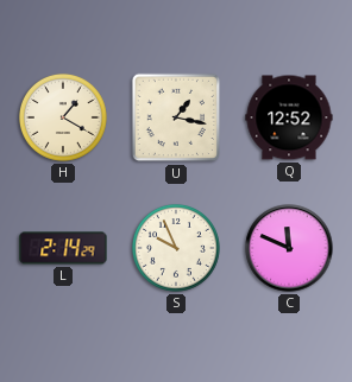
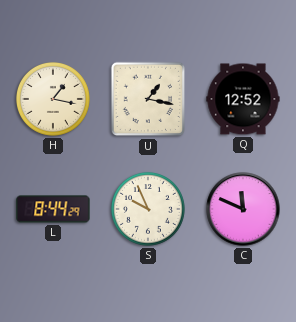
H: 1:20 -> 1:17 (53, 99)
L: 2:14 -> 8:44 (53, 209)
